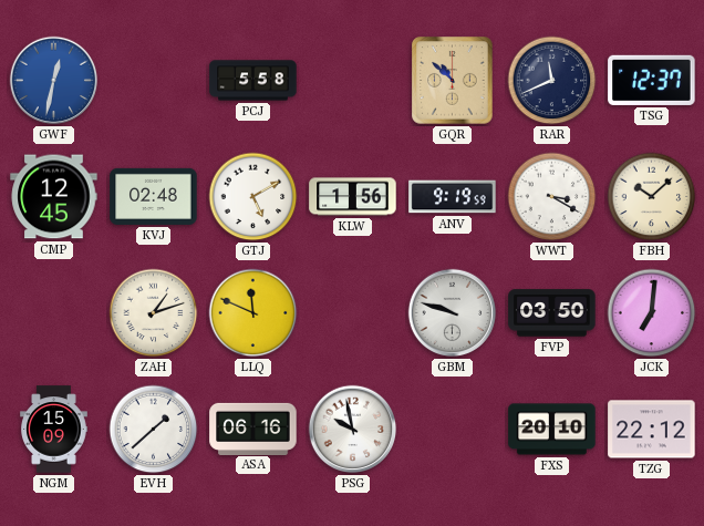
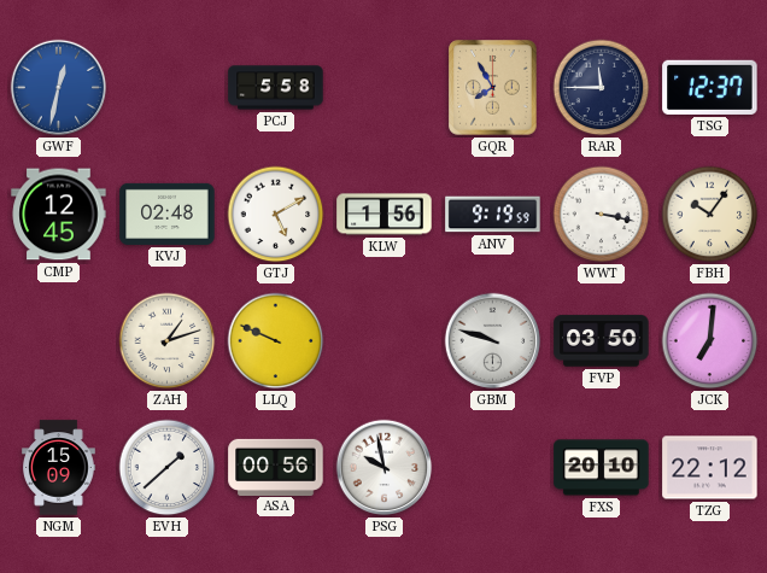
GQR: 10:52 -> 7:55 (493, 88)
RAR: 11:41 -> 11:45 (602, 88)
WWT: 3:20 -> 3:17 (602, 215)
FBH: 10:08 -> 10:06 (710, 215)
LLQ: 11:49 -> 9:49 (276, 341)
ASA: 06:16 -> 00:56 (276, 467)
